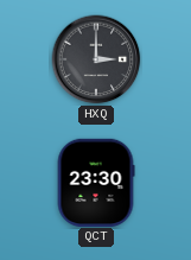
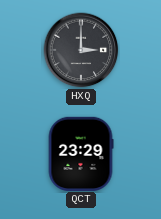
QCT: 23:30 -> 23:29 (81, 153)
